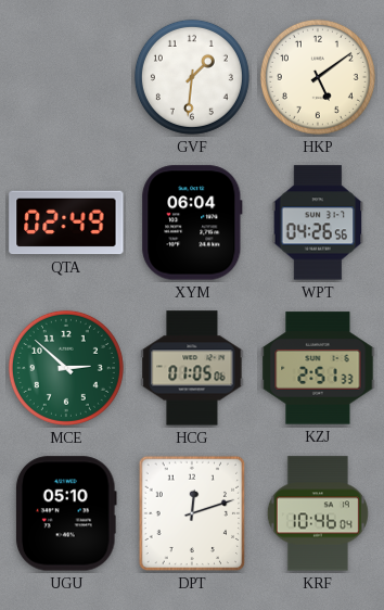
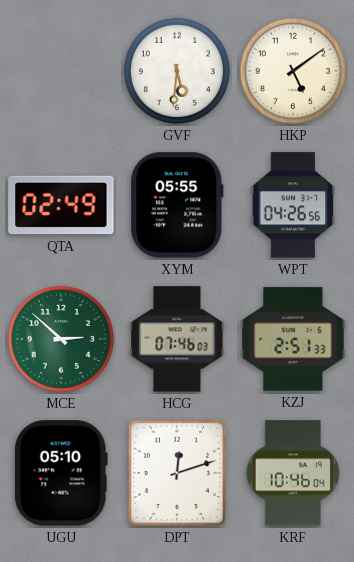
GVF: 1:31 -> 5:31 (177, 71)
XYM: 06:04 -> 05:55 (177, 205)
HCG: 01:05 -> 07:46 (177, 339)
